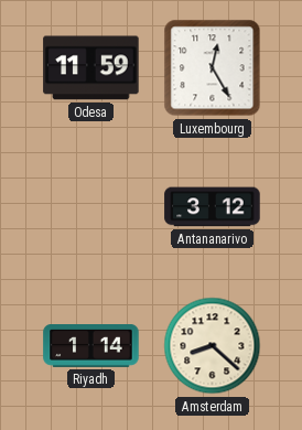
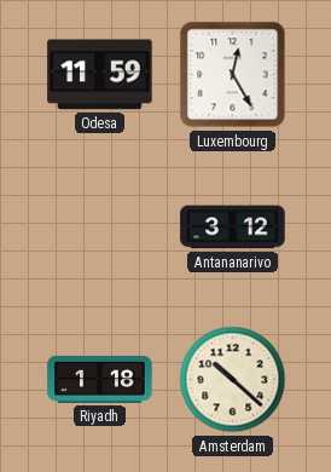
Riyadh: 1:14 -> 1:18 (100, 380)
Amsterdam: 8:22 -> 10:22 (233, 380)
